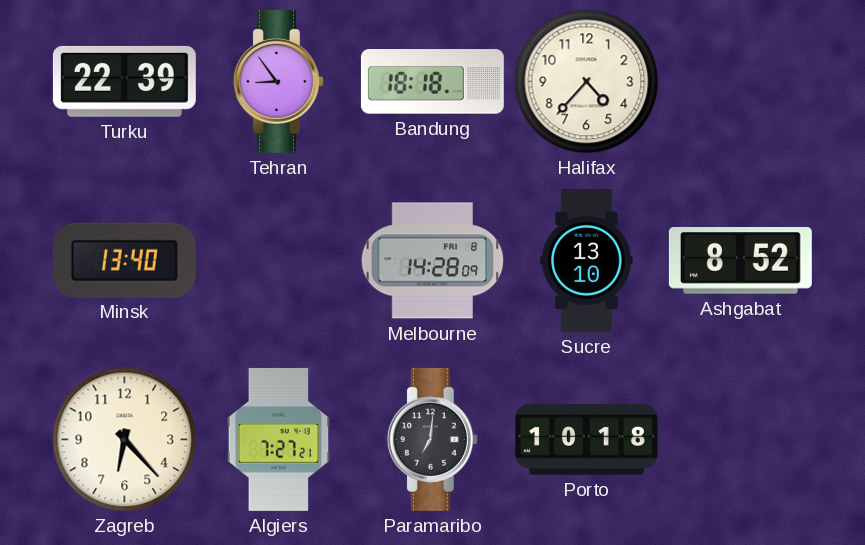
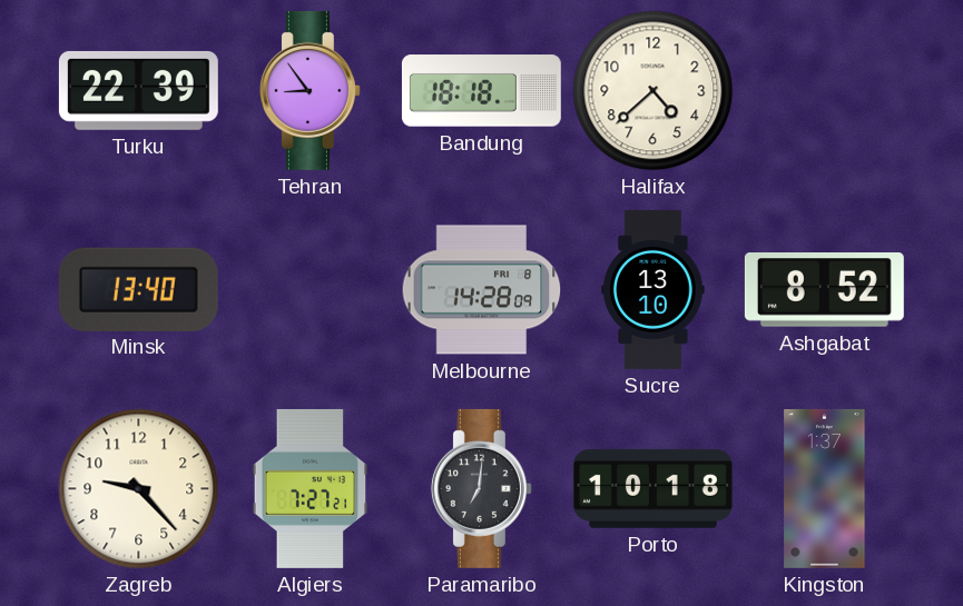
Halifax: 4:37 -> 4:38 (654, 91)
Zagreb: 6:23 -> 9:23 (139, 489)
Kingston: none -> 1:37 (825, 488)
